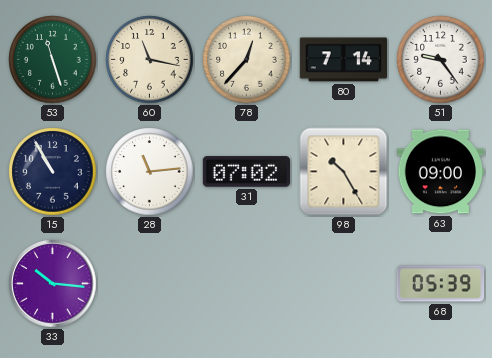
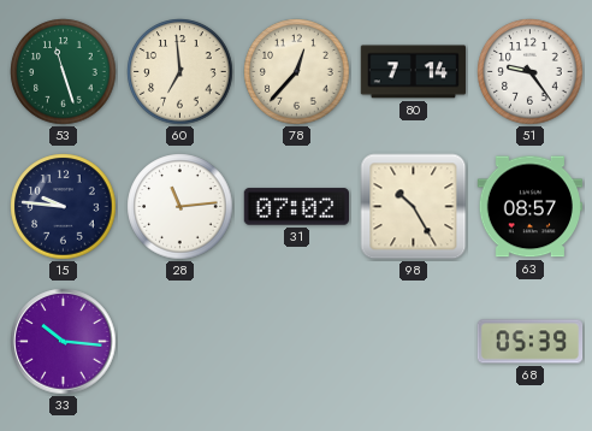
60: 11:17 -> 6:59 (180, 72)
15: 10:55 -> 9:46 (64, 207)
63: 09:00 -> 08:57 (529, 207)
